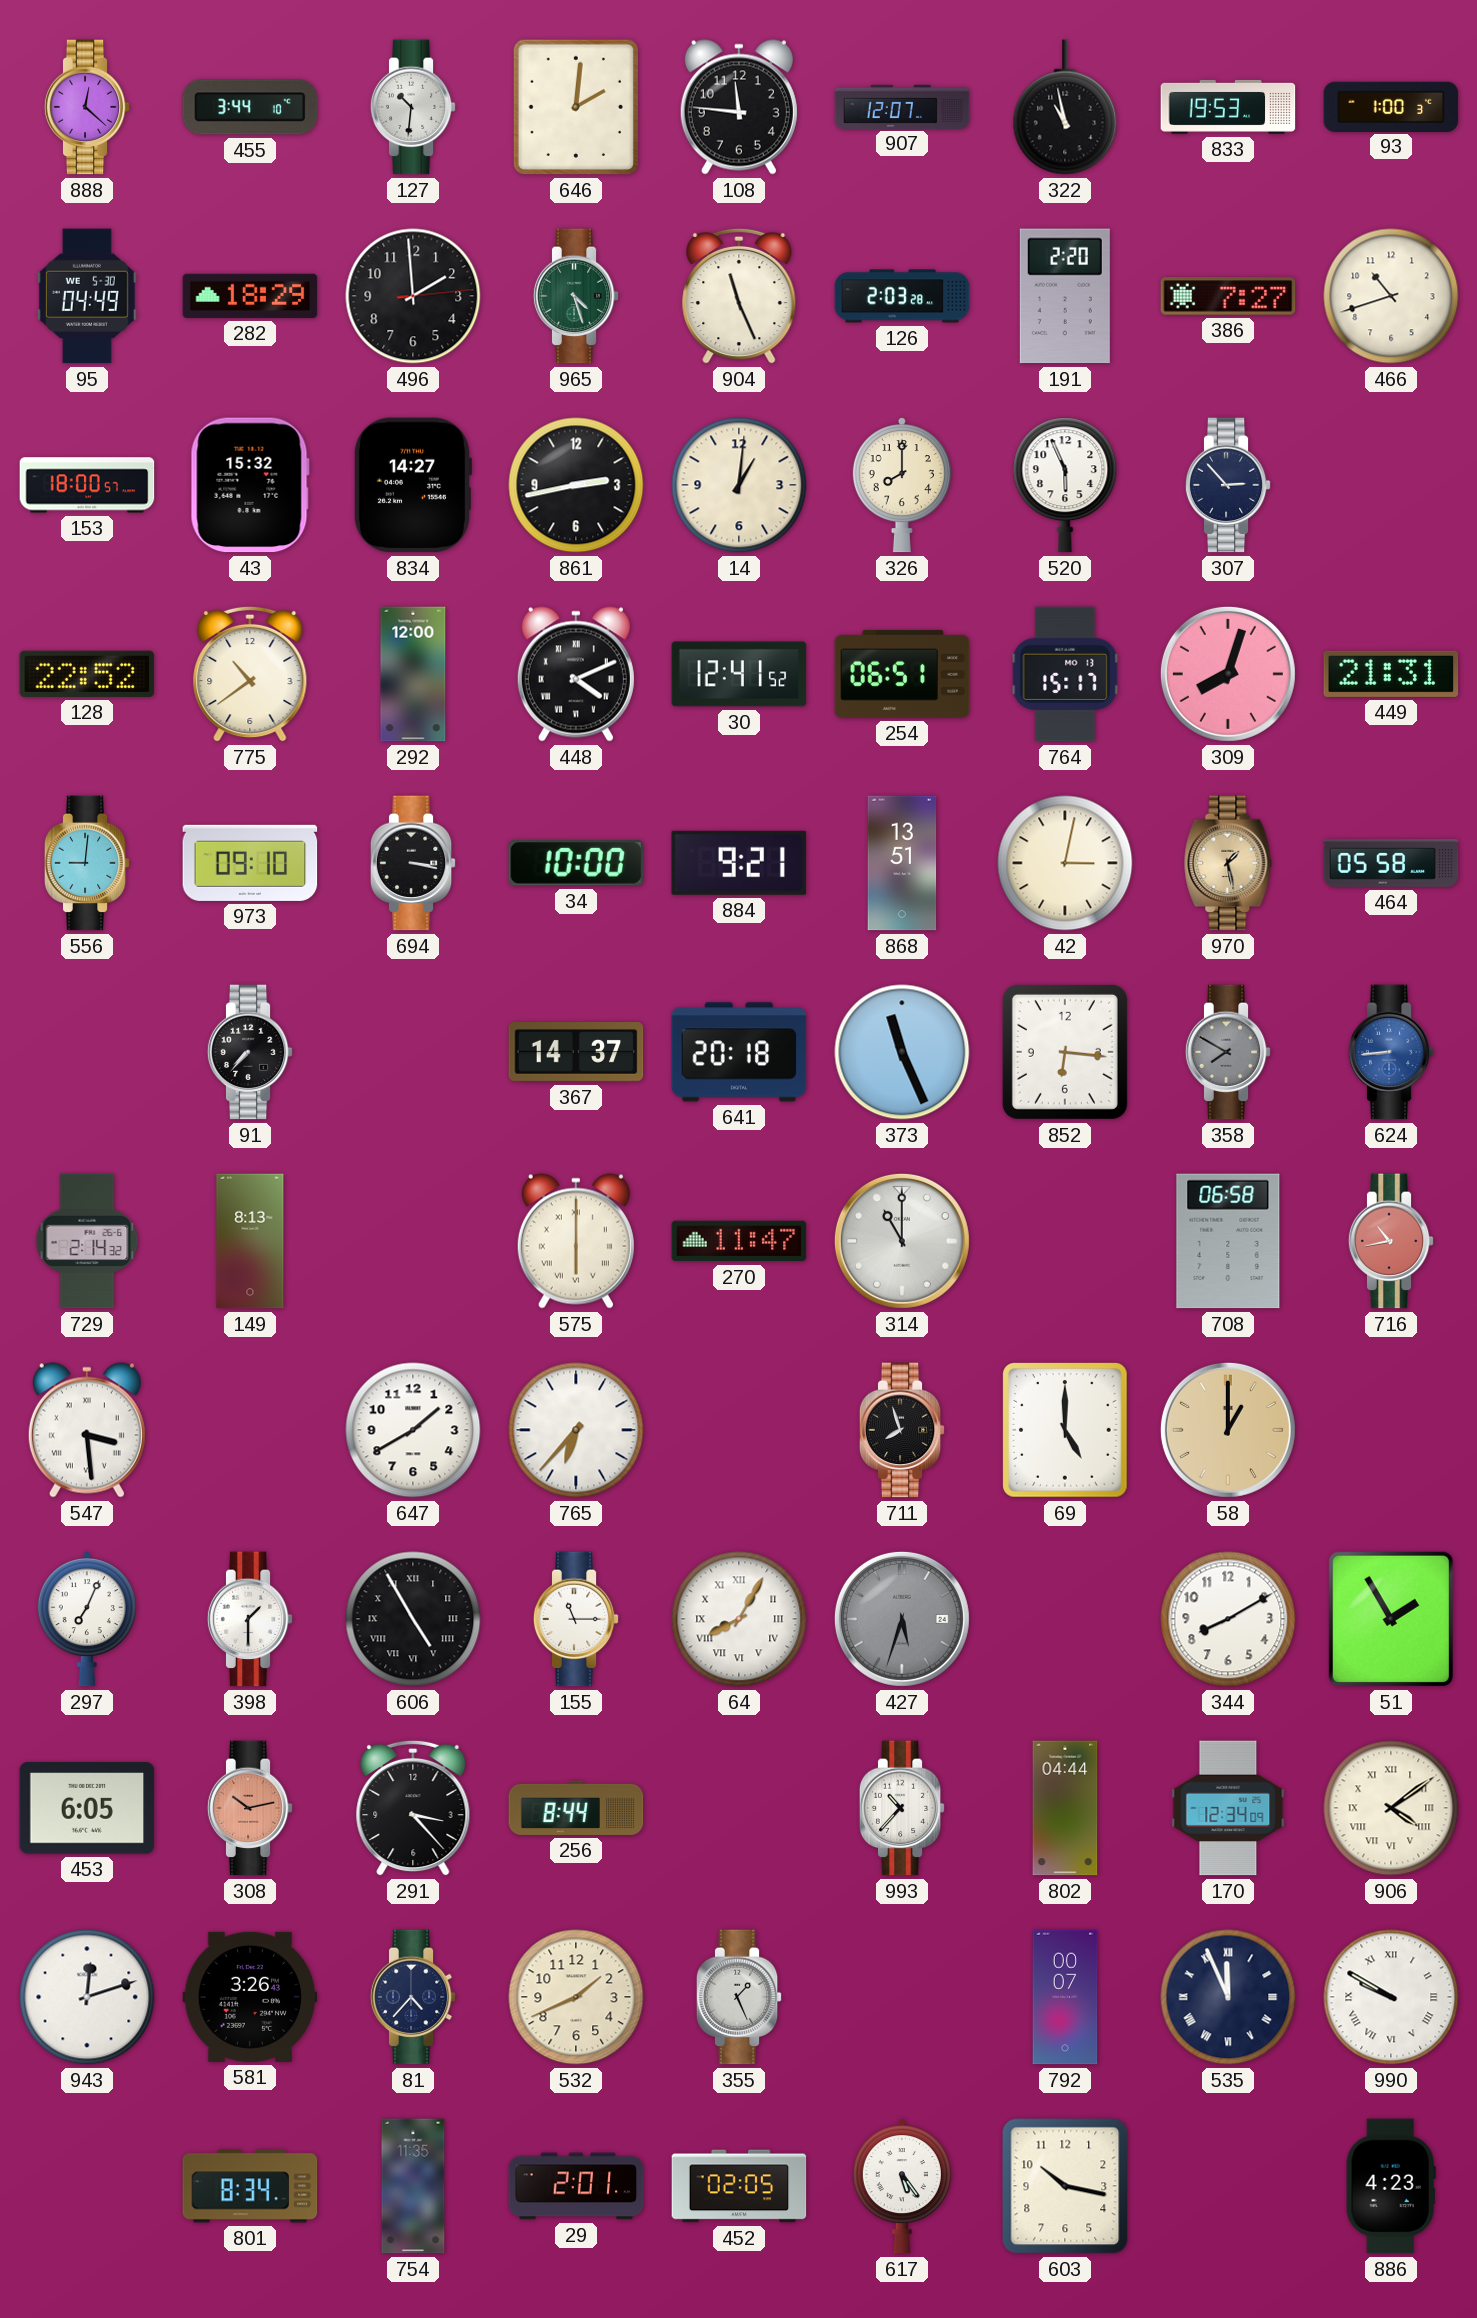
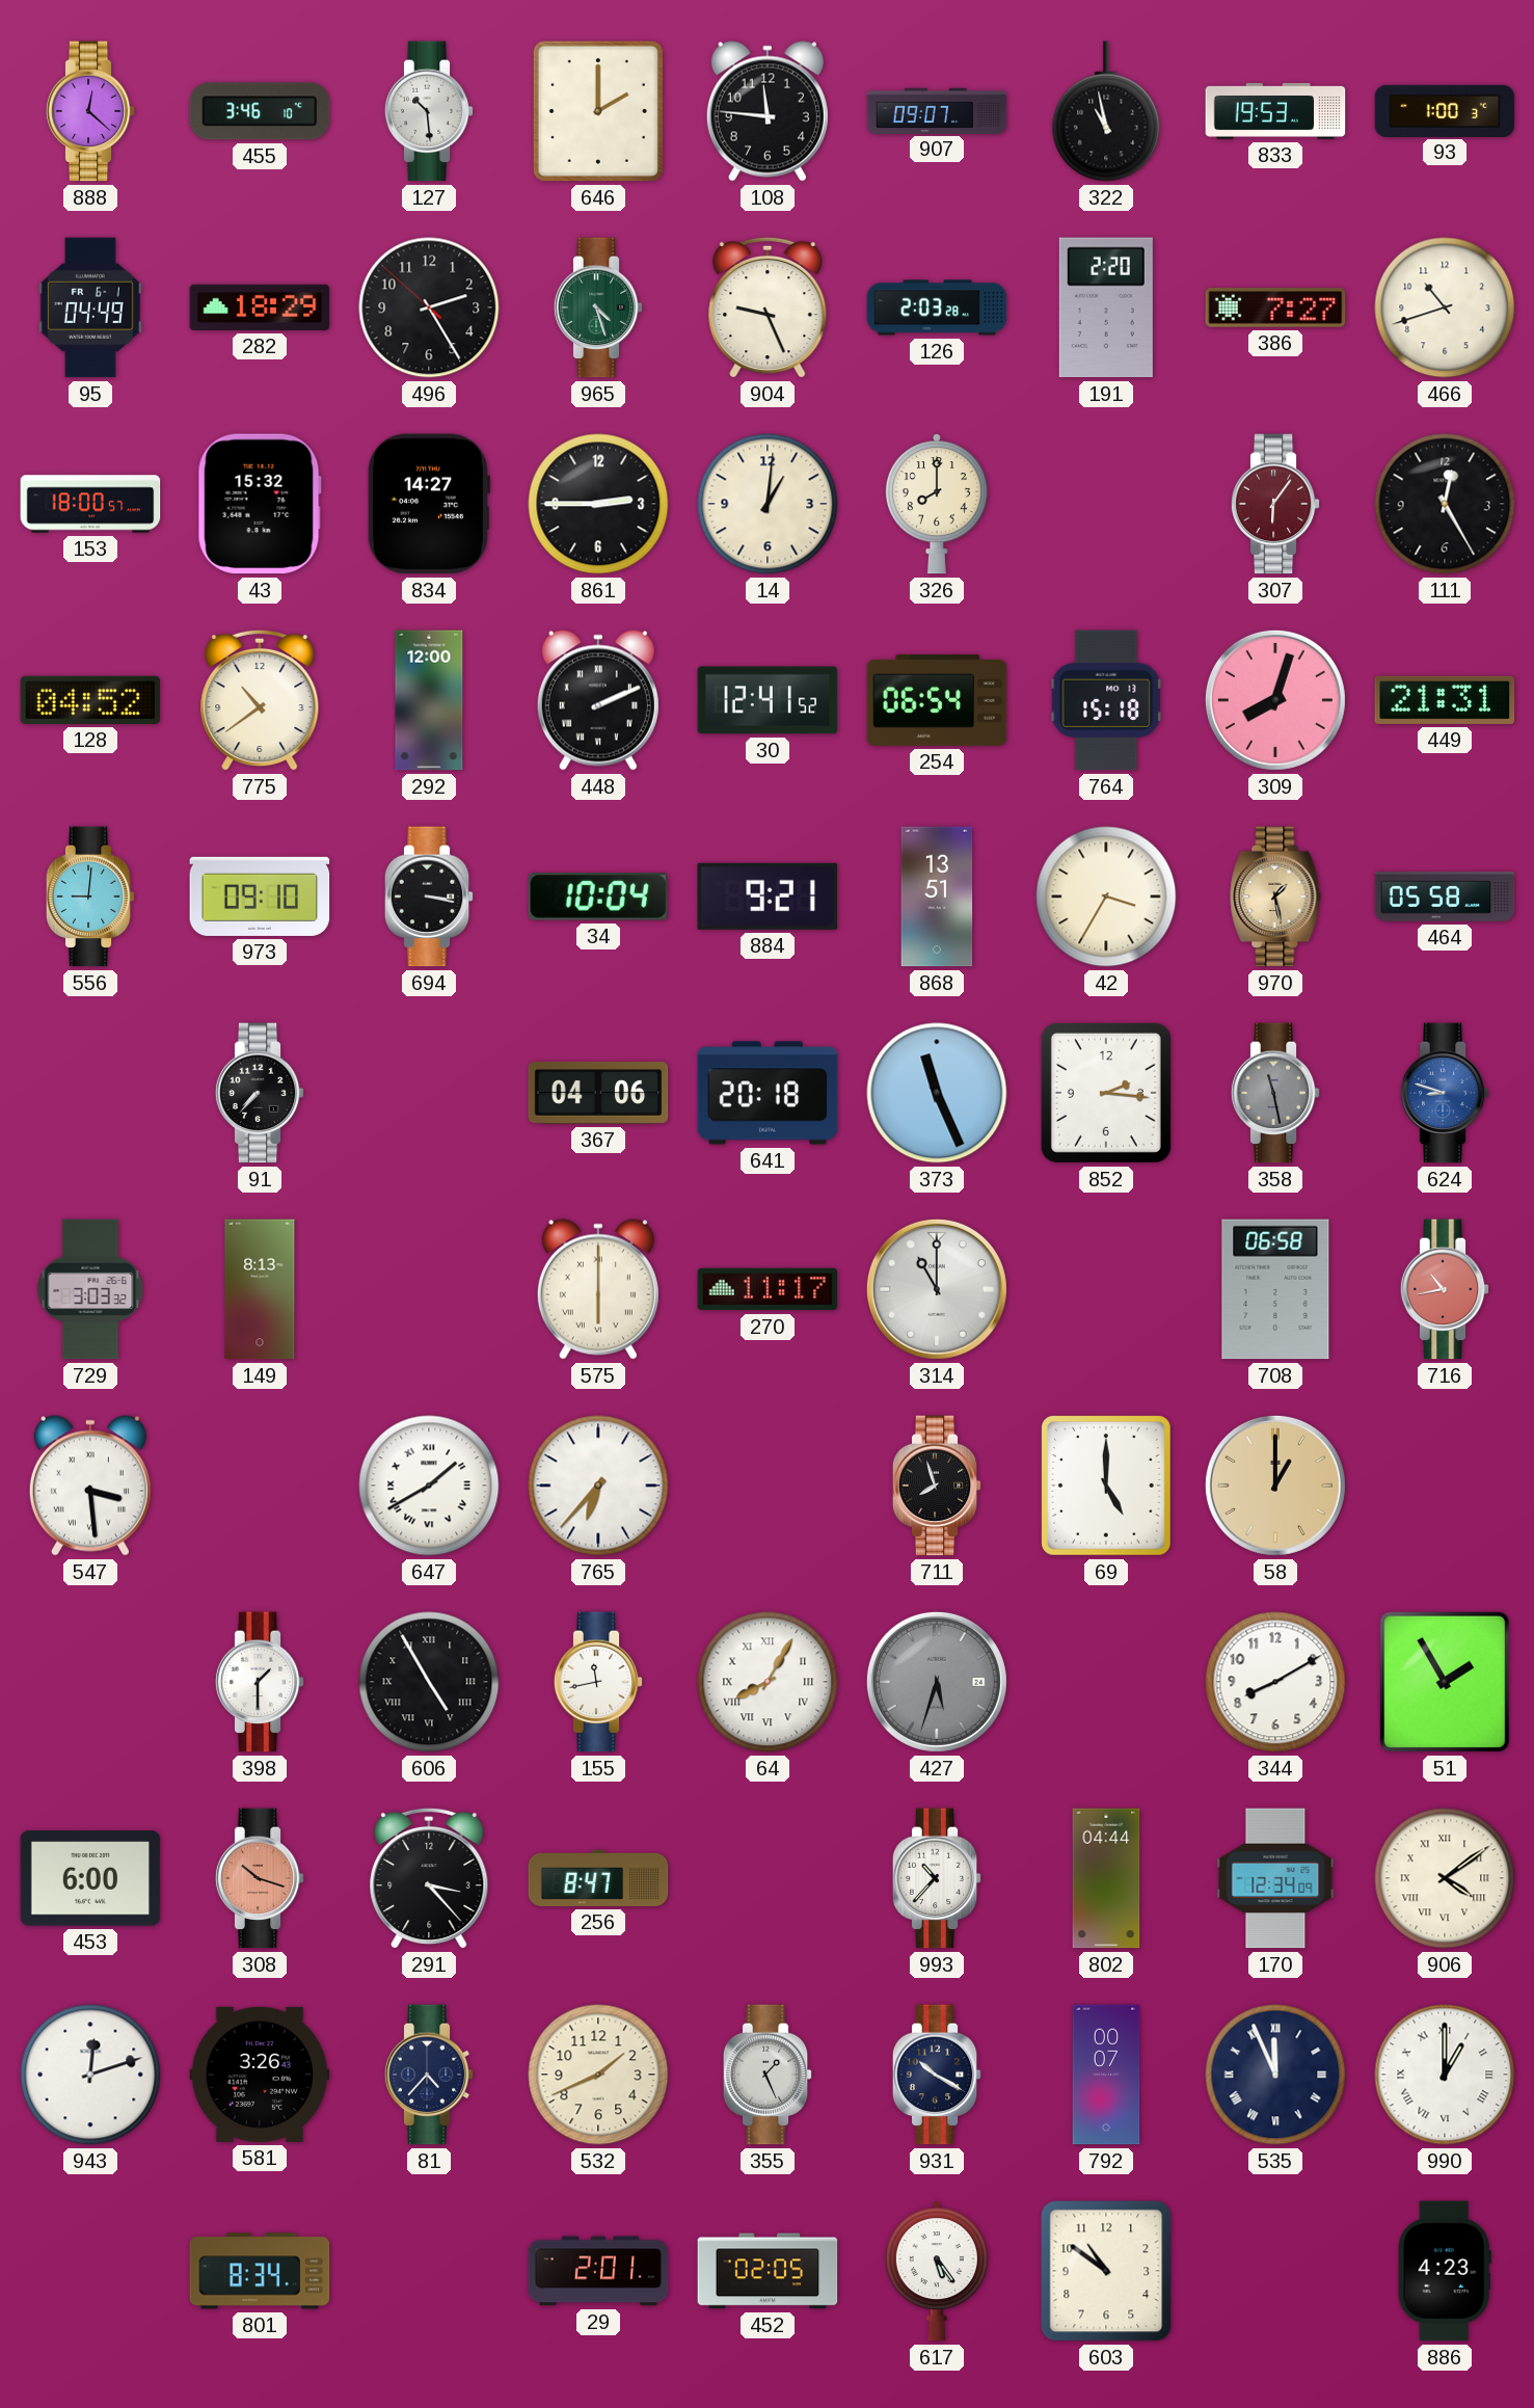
455: 3:44 -> 3:46 (260, 111)
127: 10:31 -> 10:29 (429, 111)
646: 2:01 -> 2:00 (598, 111)
907: 12:07 -> 09:07 (937, 110)
95 date: WE 5-30 -> FR 6-1 (90, 307)
496: 1:59 -> 2:24 (429, 307)
904: 11:26 -> 9:26 (768, 307)
861: 2:43 -> 2:45 (598, 504)
520: 5:56 -> none (1065, 485)
307: 2:53 -> 6:06 (1275, 504)
307 dial: navy -> burgundy (1275, 504)
111: none -> 12:25 (1445, 504)
128: 22:52 -> 04:52 (90, 700)
448: 4:11 -> 2:11 (598, 700)
254: 06:51 -> 06:54 (937, 700)
764: 15:17 -> 15:18 (1106, 700)
34: 10:00 -> 10:04 (598, 897)
42: 3:02 -> 3:35 (1106, 897)
367: 14:37 -> 04:06 (598, 1094)
852: 6:16 -> 2:16 (1106, 1093)
358: 7:50 -> 11:28 (1275, 1093)
624: 8:44 -> 8:48 (1445, 1093)
729: 2:14 -> 3:03 (90, 1289)
270: 11:47 -> 11:17 (768, 1289)
647 numerals: Arabic -> Roman (429, 1486)
297: 7:04 -> none (87, 1619)
155: 11:15 -> 11:43 (598, 1682)
453: 6:05 -> 6:00 (90, 1878)
308: 10:13 -> 10:18 (260, 1878)
256: 8:44 -> 8:47 (598, 1878)
931: none -> 10:20 (937, 2075)
990: 9:50 -> 1:00 (1445, 2075)
754: 11:35 -> none (413, 2186)
603: 10:17 -> 10:51 (1106, 2271)
